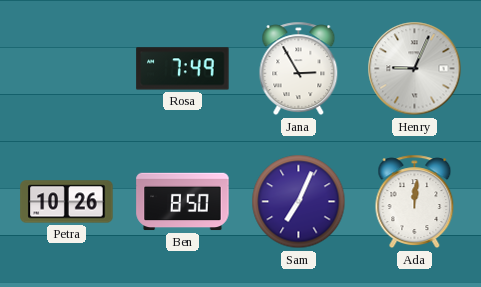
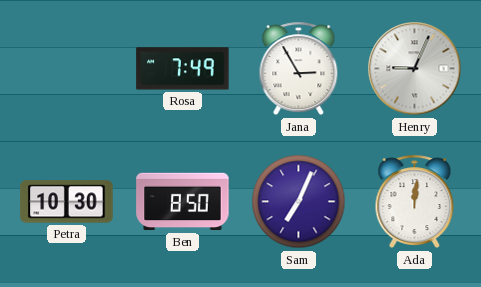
Petra: 10:26 -> 10:30 (67, 202)
